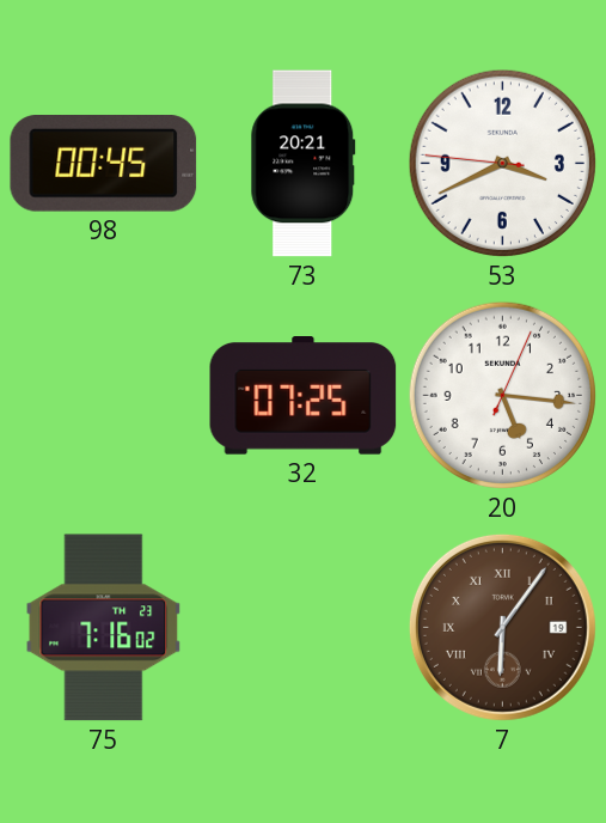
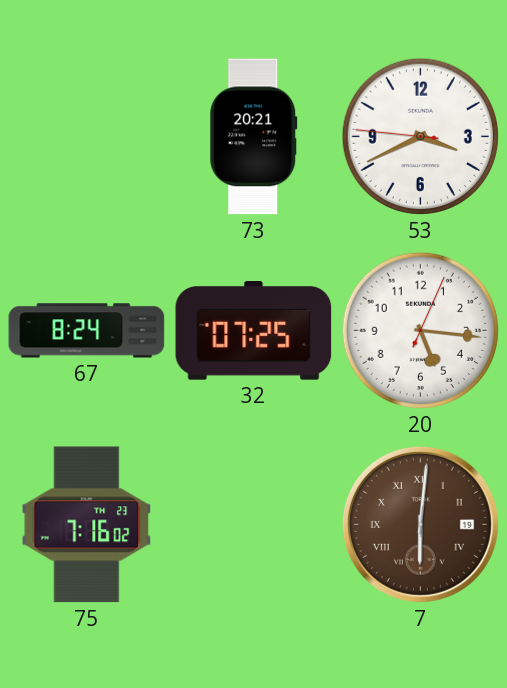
98: 00:45 -> none (104, 164)
67: none -> 8:24 (87, 331)
7: 6:06 -> 6:01 (420, 524)
